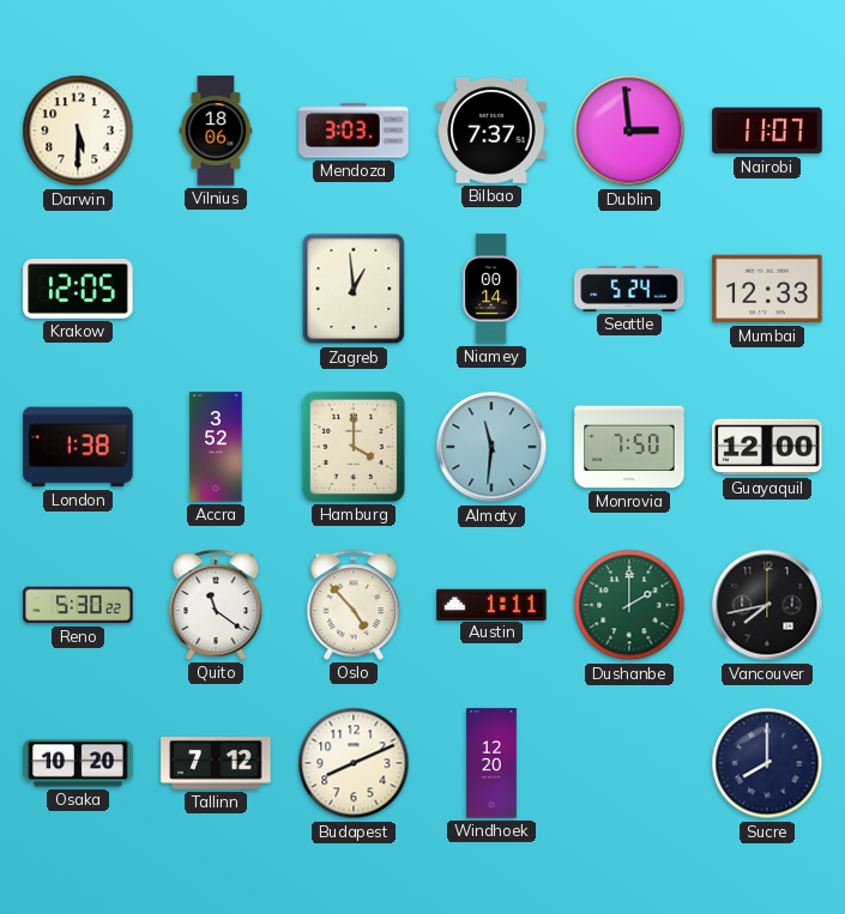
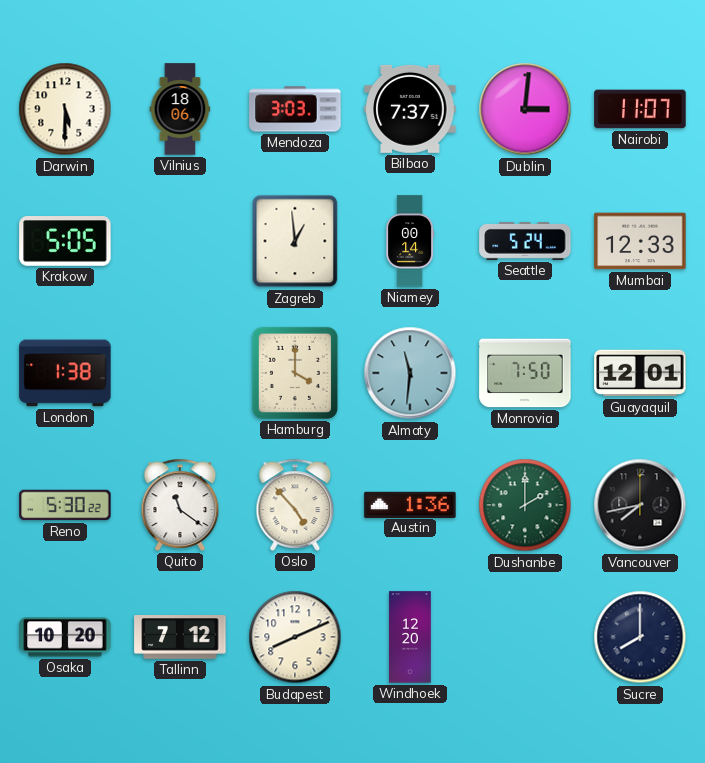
Dublin: 2:59 -> 3:01 (525, 109)
Krakow: 12:05 -> 5:05 (65, 242)
Accra: 3:52 -> none (216, 447)
Guayaquil: 12:00 -> 12:01 (640, 373)
Austin: 1:11 -> 1:36 (410, 504)
